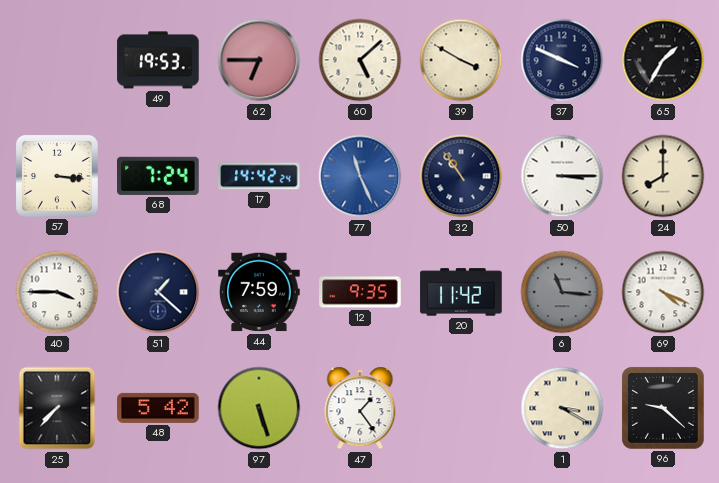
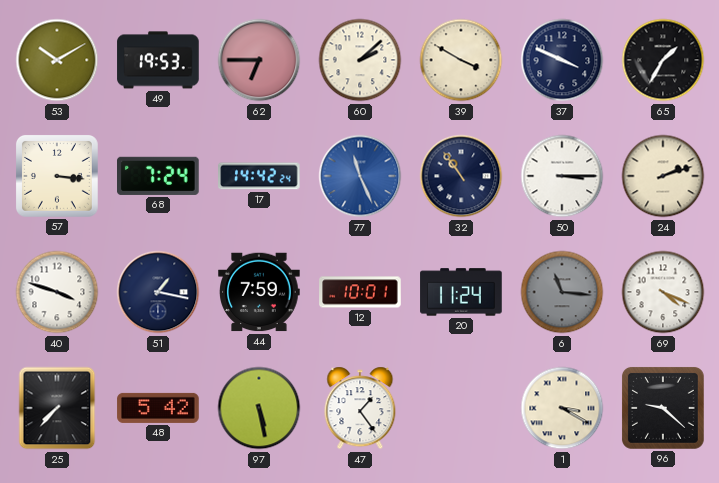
53: none -> 10:10 (57, 60)
60: 5:08 -> 2:08 (360, 60)
24: 8:00 -> 2:12 (663, 176)
40: 3:45 -> 3:48 (57, 292)
51: 1:22 -> 1:17 (158, 292)
12: 9:35 -> 10:01 (360, 292)
20: 11:42 -> 11:24 (461, 292)
97: 5:27 -> 5:28 (259, 408)
